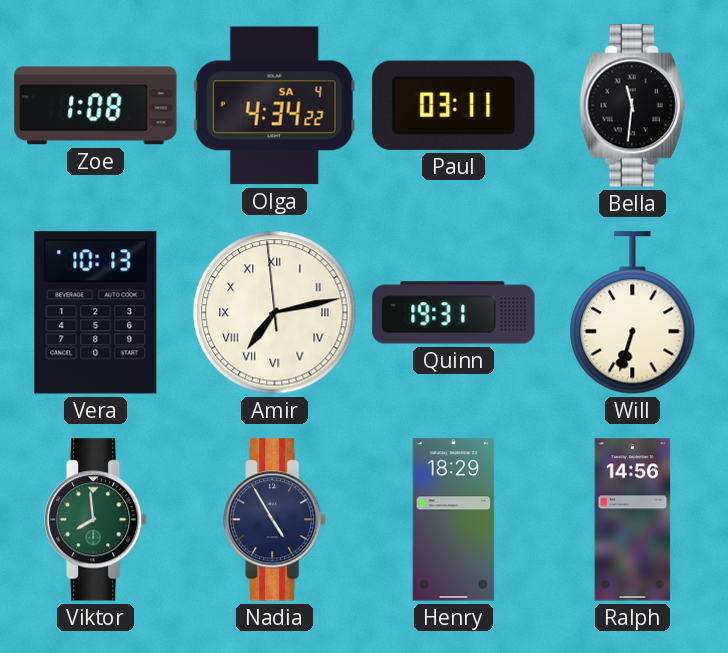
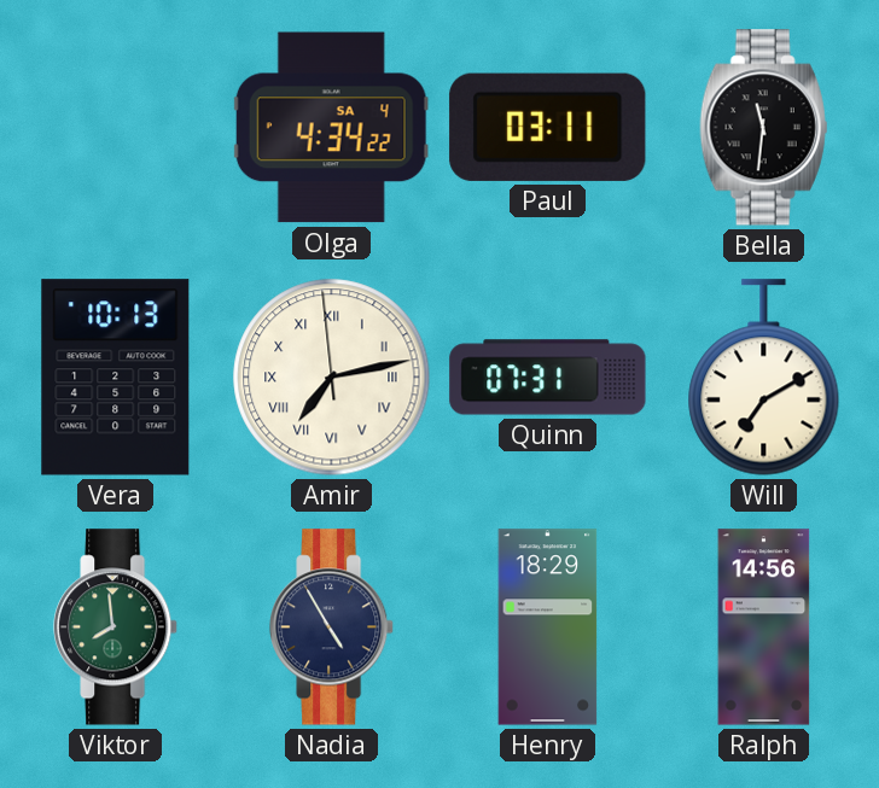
Zoe: 1:08 -> none (96, 106)
Quinn: 19:31 -> 07:31 (548, 378)
Will: 6:33 -> 7:10 (764, 378)
